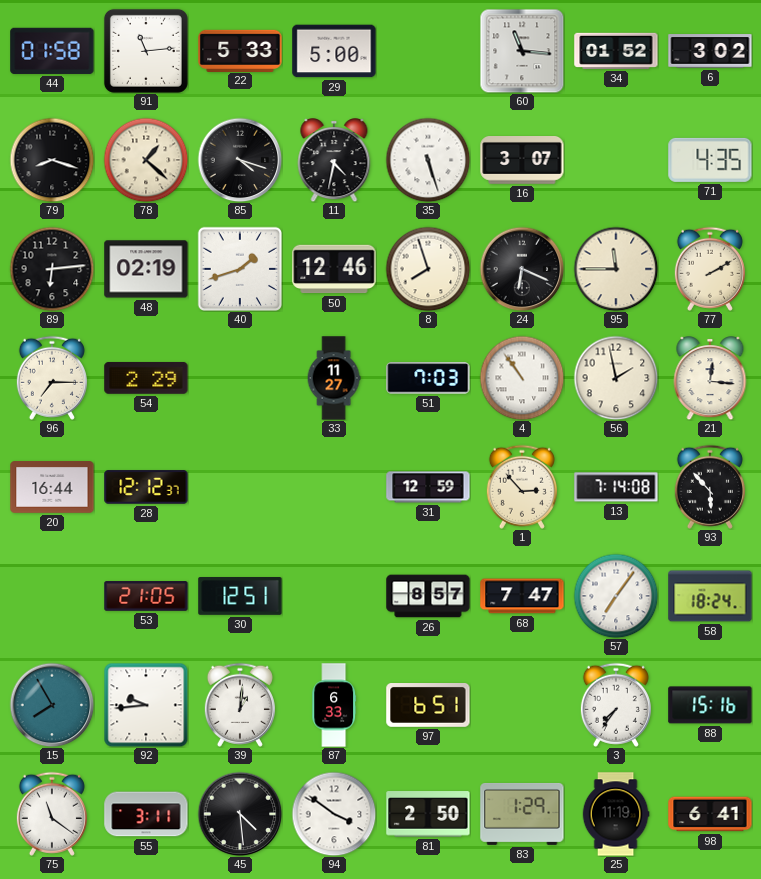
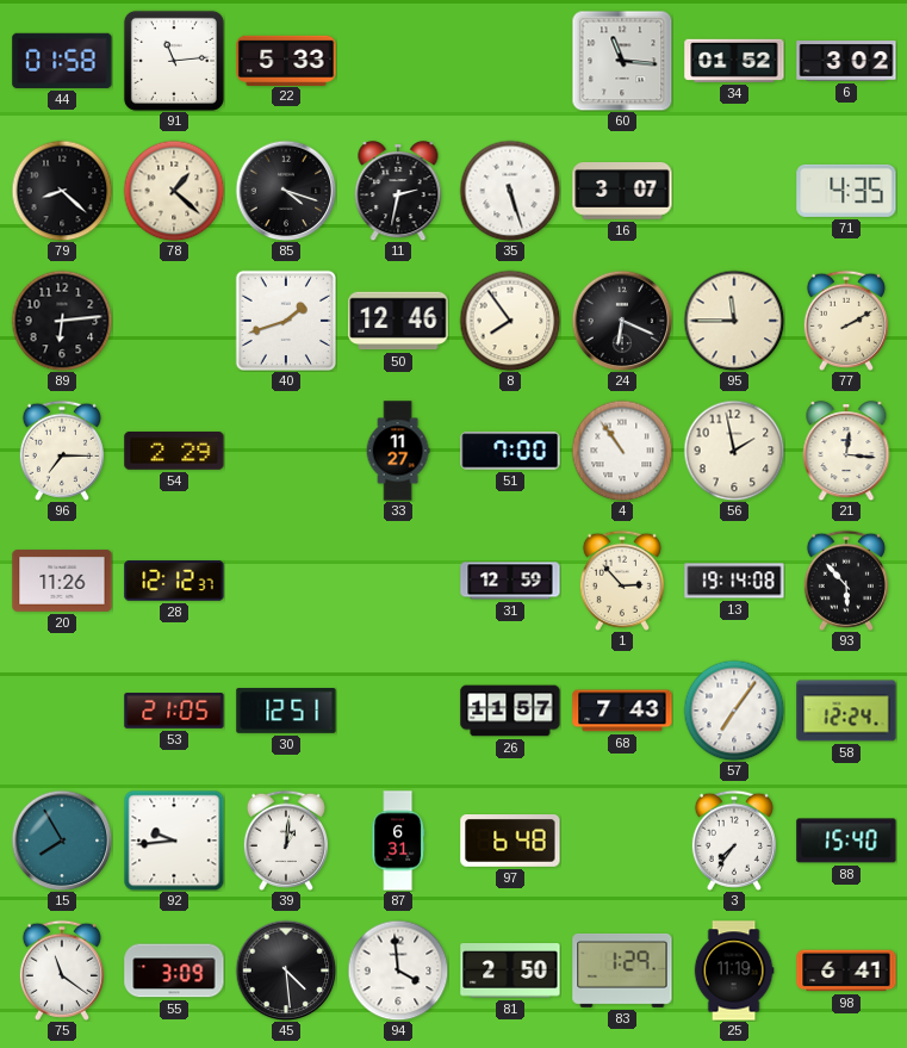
29: 5:00 -> none (334, 51)
79: 8:18 -> 8:22 (62, 191)
11: 4:32 -> 2:32 (398, 191)
48: 02:19 -> none (146, 269)
8: 7:57 -> 7:54 (510, 321)
51: 7:03 -> 7:00 (510, 451)
20: 16:44 -> 11:26 (62, 581)
13: 7:14 -> 19:14 (734, 581)
26: 8:57 -> 11:57 (510, 711)
68: 7:47 -> 7:43 (622, 711)
58: 18:24 -> 12:24 (846, 711)
87: 6:33 -> 6:31 (398, 841)
97: 6:51 -> 6:48 (510, 842)
88: 15:16 -> 15:40 (846, 841)
55: 3:11 -> 3:09 (174, 971)
94: 3:51 -> 3:59 (398, 971)
